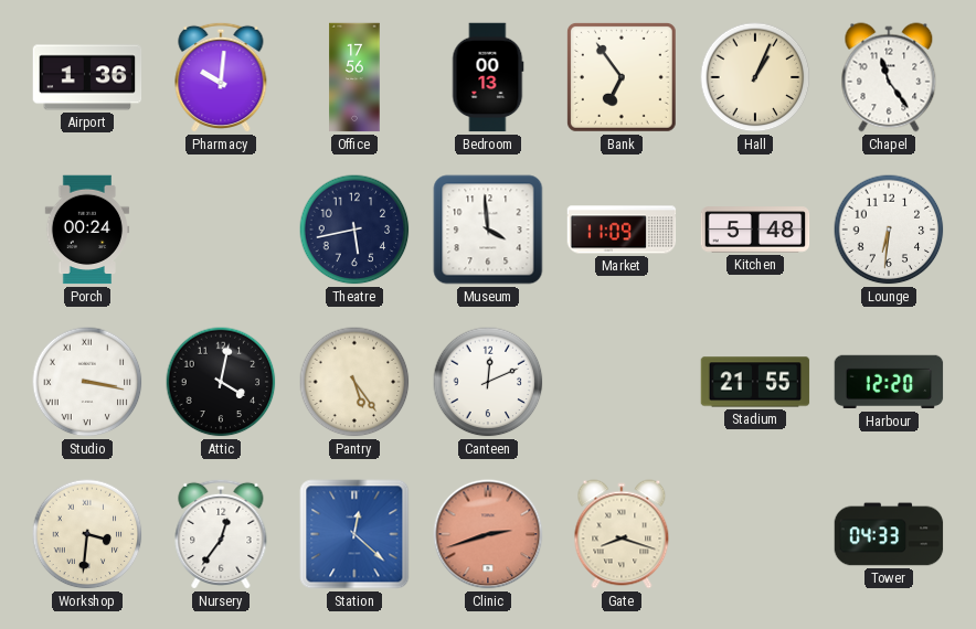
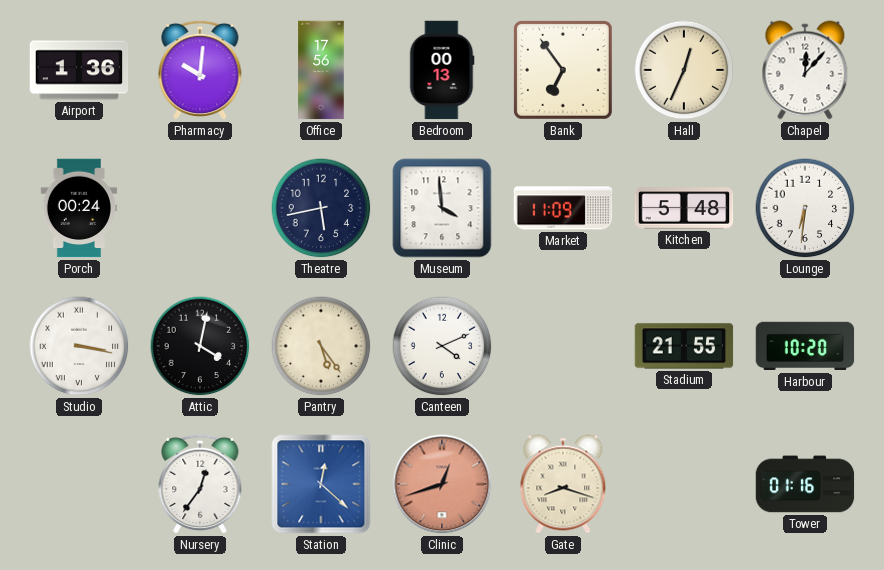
Hall: 1:04 -> 12:34 (684, 70)
Chapel: 11:24 -> 12:07 (805, 70)
Canteen: 12:11 -> 4:11 (442, 346)
Harbour: 12:20 -> 10:20 (805, 346)
Workshop: 3:31 -> none (87, 534)
Clinic: 2:42 -> 12:42 (442, 484)
Tower: 04:33 -> 01:16 (805, 484)
